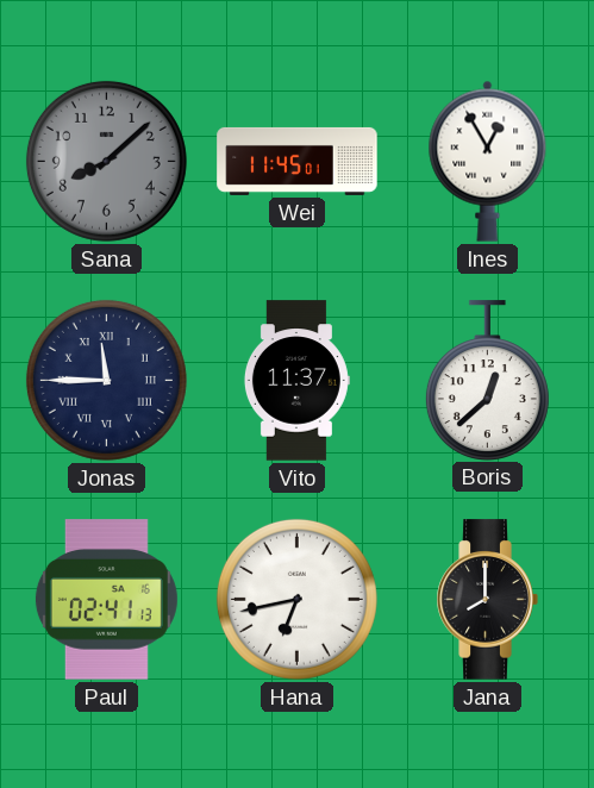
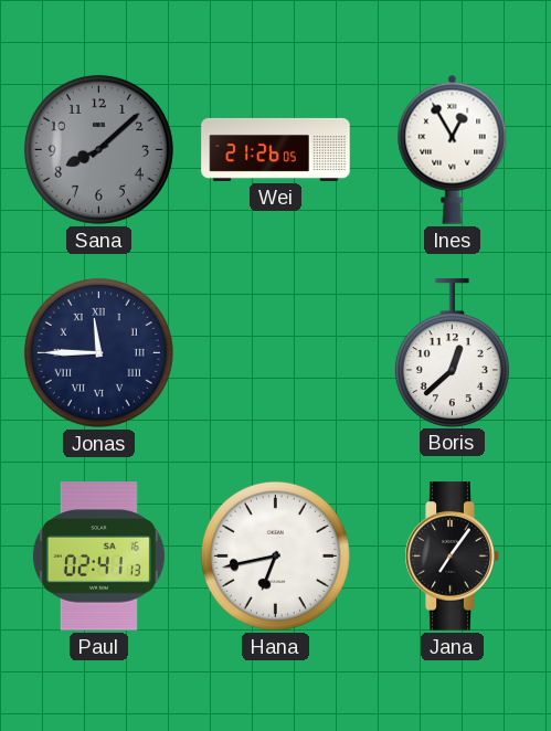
Wei: 11:45 -> 21:26 (276, 149)
Vito: 11:37 -> none (296, 381)
Jana: 8:00 -> 7:06 (452, 557)
